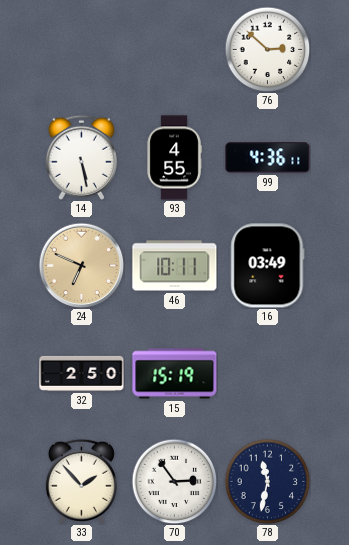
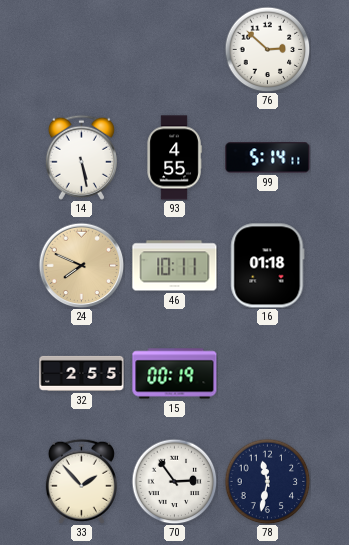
99: 4:36 -> 5:14 (268, 158)
24: 6:49 -> 7:49 (81, 265)
16: 03:49 -> 01:18 (268, 266)
32: 2:50 -> 2:55 (82, 373)
15: 15:19 -> 00:19 (175, 374)
